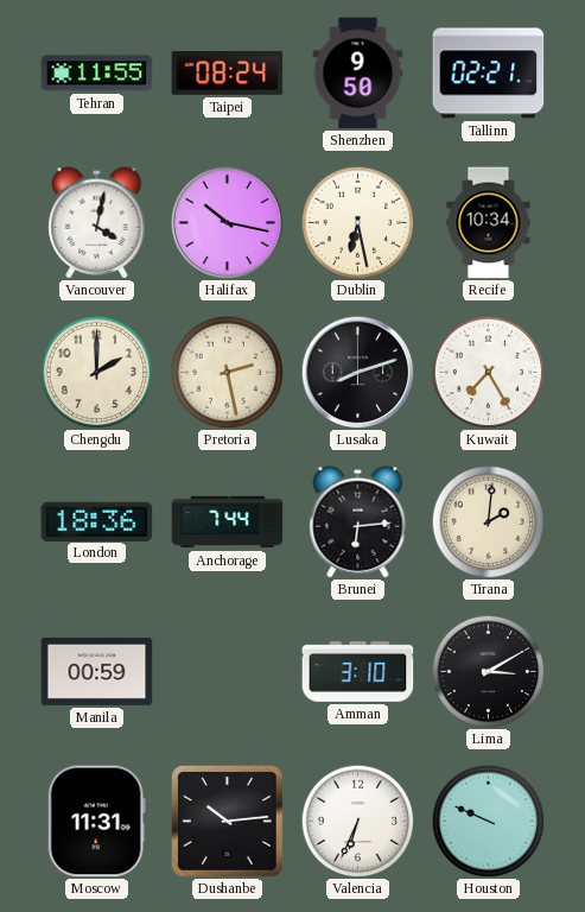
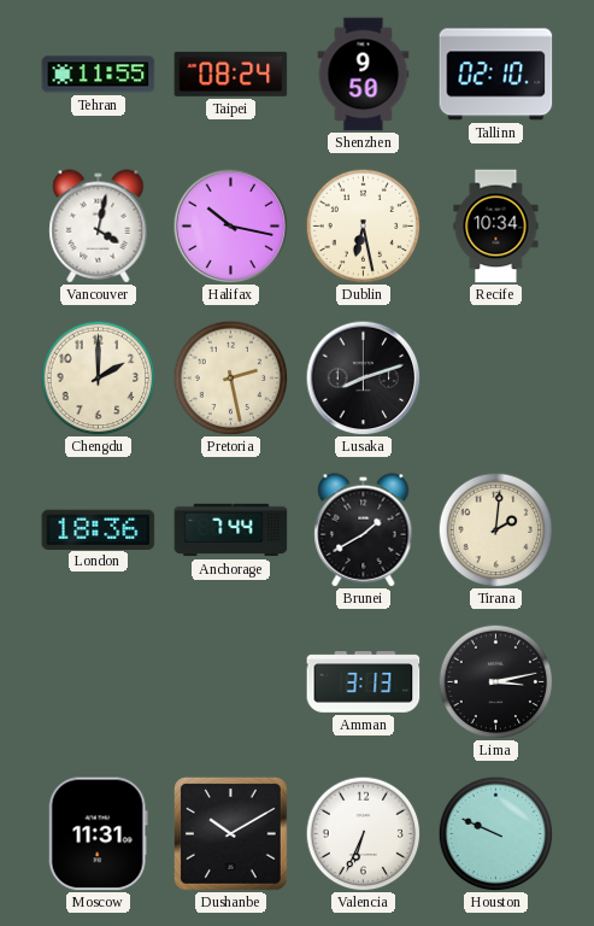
Tallinn: 02:21 -> 02:10 (496, 75)
Kuwait: 7:25 -> none (488, 372)
Brunei: 6:14 -> 1:40 (364, 531)
Manila: 00:59 -> none (97, 671)
Amman: 3:10 -> 3:13 (364, 682)
Lima: 3:10 -> 3:13 (495, 681)
Dushanbe: 10:14 -> 10:10 (231, 834)
